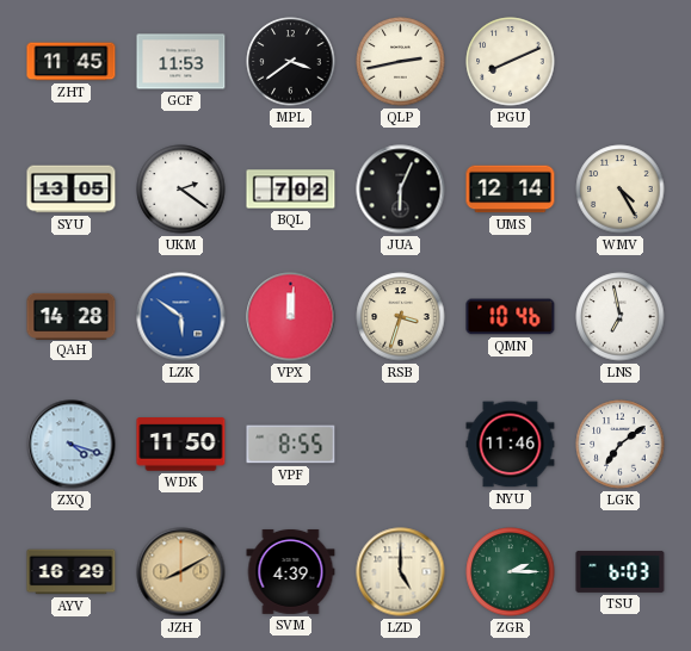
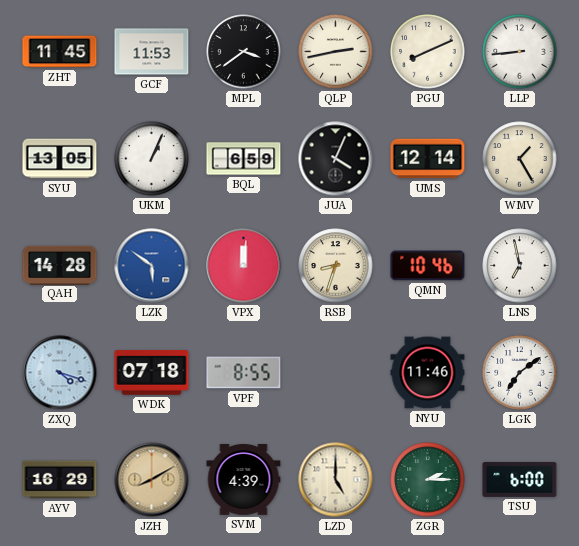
LLP: none -> 8:44 (520, 52)
UKM: 2:21 -> 1:04 (152, 159)
BQL: 7:02 -> 6:59 (244, 159)
JUA: 6:04 -> 4:04 (336, 159)
WMV: 4:25 -> 1:25 (520, 159)
RSB: 3:33 -> 8:33 (336, 266)
WDK: 11:50 -> 07:18 (152, 373)
TSU: 6:03 -> 6:00 (520, 479)
